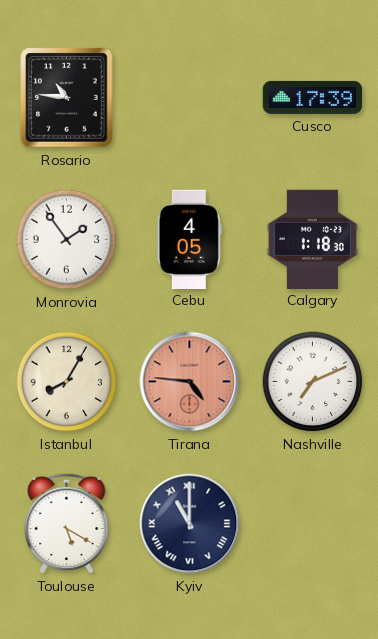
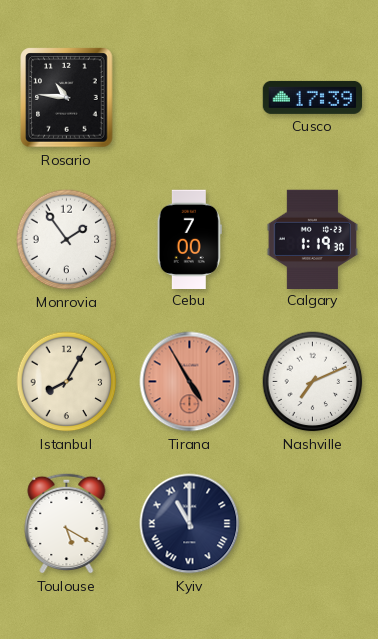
Cebu: 4:05 -> 7:00 (189, 239)
Calgary: 1:18 -> 1:19 (312, 239)
Tirana: 4:46 -> 4:55 (190, 382)
